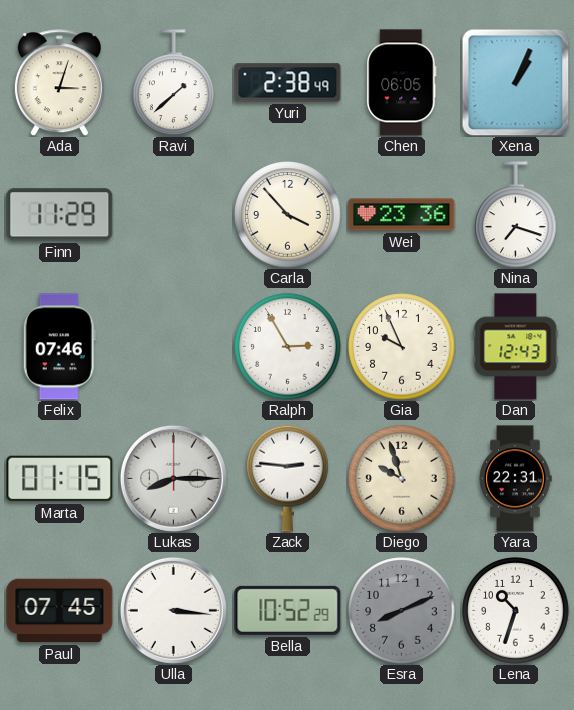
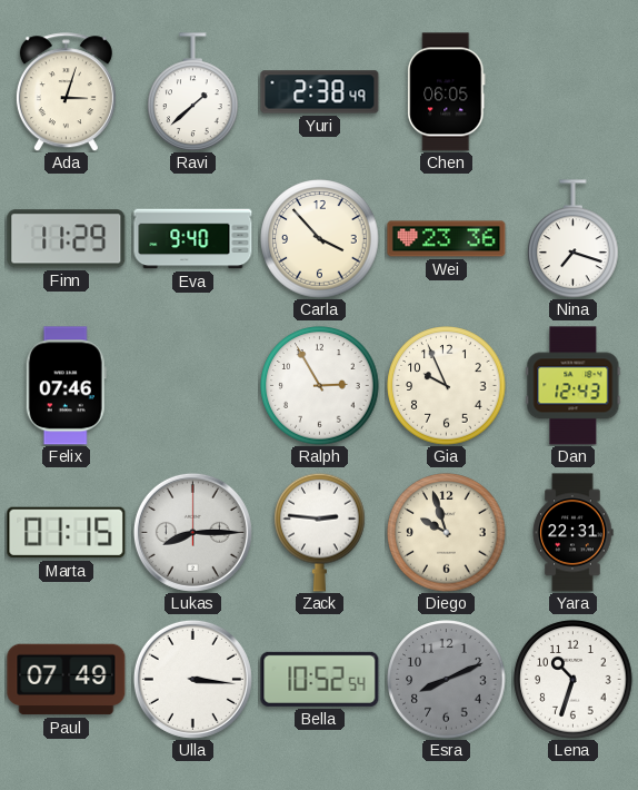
Xena: 1:04 -> none (515, 82)
Eva: none -> 9:40 (193, 239)
Paul: 07:45 -> 07:49 (67, 680)
Bella: 10:52:29 -> 10:52:54 (320, 679)
